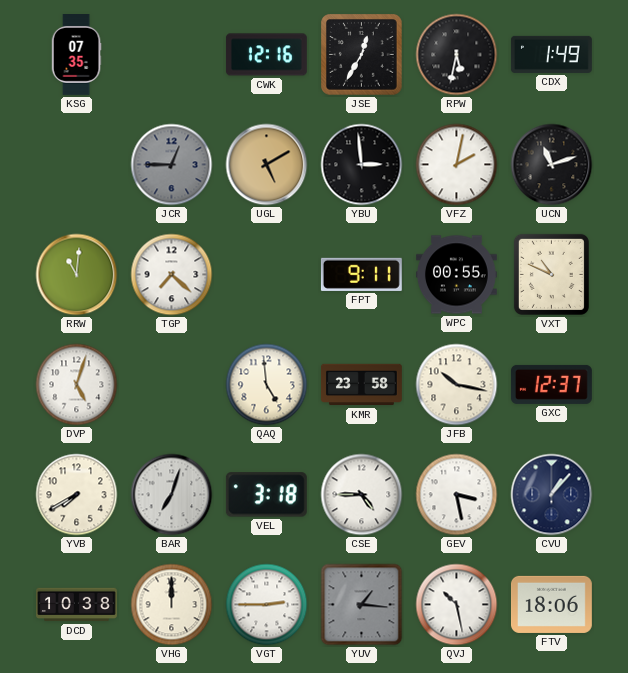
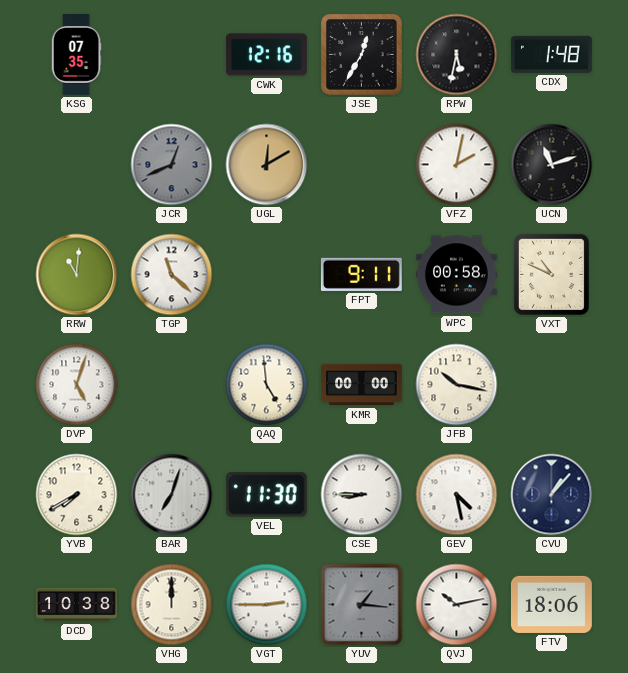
CDX: 1:49 -> 1:48 (551, 54)
JCR: 12:45 -> 12:41 (172, 165)
UGL: 5:10 -> 12:10 (267, 165)
YBU: 2:59 -> none (362, 165)
TGP: 7:22 -> 11:22 (172, 275)
WPC: 00:55 -> 00:58 (457, 275)
KMR: 23:58 -> 00:00 (362, 385)
GXC: 12:37 -> none (552, 384)
VEL: 3:18 -> 11:30 (266, 495)
CSE: 4:45 -> 8:45 (362, 495)
GEV: 3:28 -> 4:28 (457, 495)
QVJ: 10:28 -> 10:13 (457, 605)
